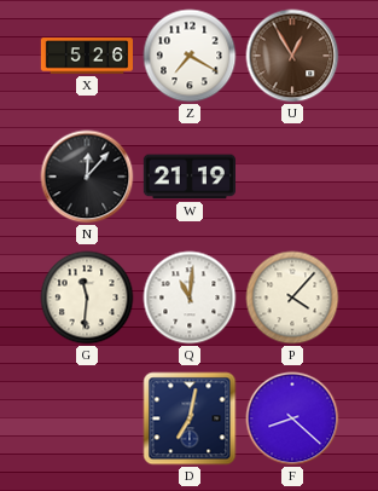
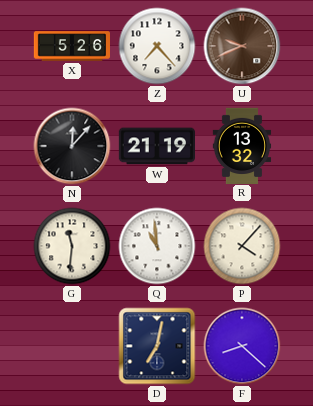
Z: 7:20 -> 7:23 (157, 46)
U: 12:55 -> 9:41 (242, 46)
R: none -> 13:32 (242, 145)
Q: 11:01 -> 10:59 (157, 246)
